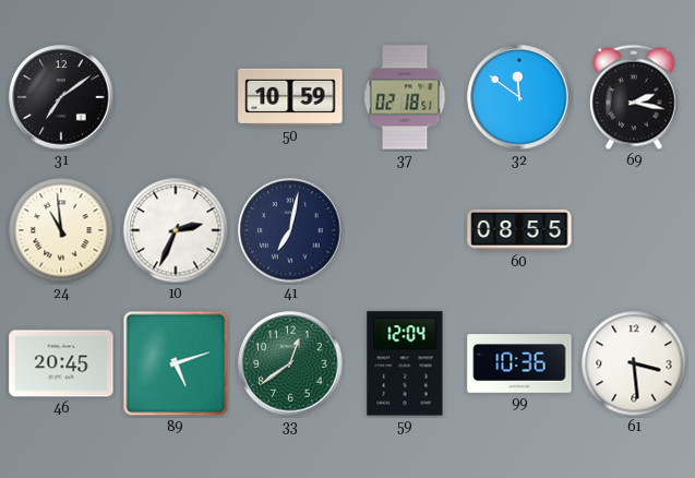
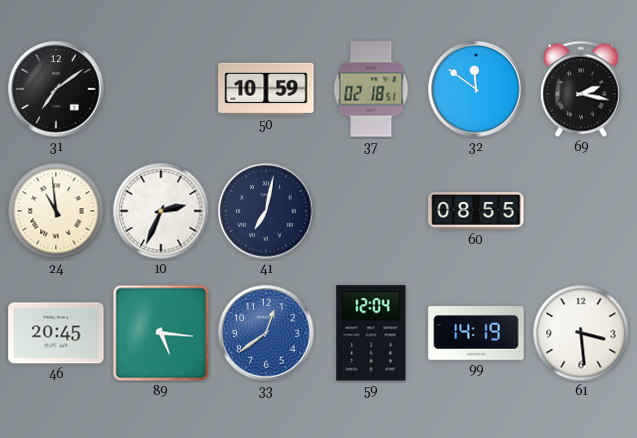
89: 5:12 -> 5:16 (161, 333)
33 dial: green -> blue (266, 333)
99: 10:36 -> 14:19 (476, 333)
